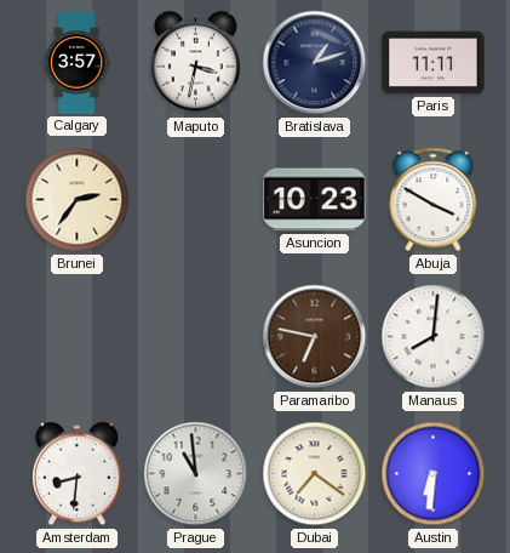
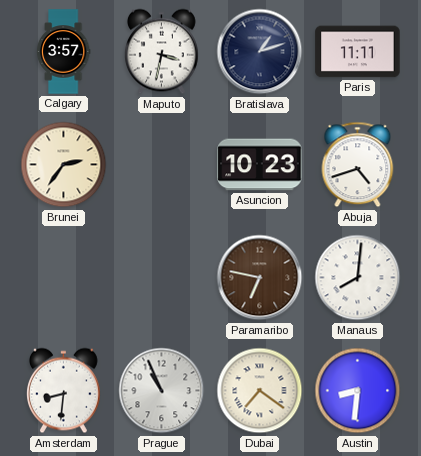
Abuja: 3:50 -> 4:42 (358, 165)
Prague: 10:59 -> 10:56 (162, 391)
Austin: 6:31 -> 8:31 (358, 391)
